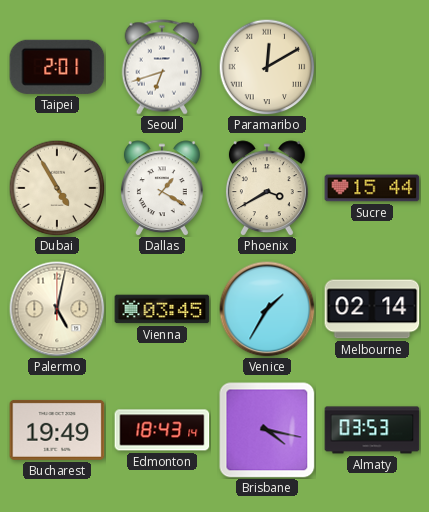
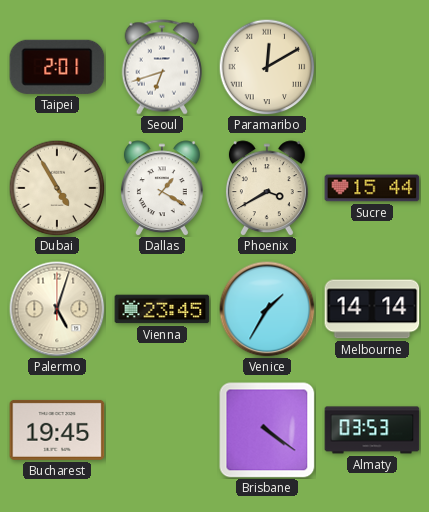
Palermo: 5:02 -> 5:03 (57, 309)
Vienna: 03:45 -> 23:45 (162, 309)
Melbourne: 02:14 -> 14:14 (372, 309)
Bucharest: 19:49 -> 19:45 (57, 430)
Edmonton: 18:43 -> none (162, 430)
Brisbane: 4:17 -> 4:21 (267, 430)
